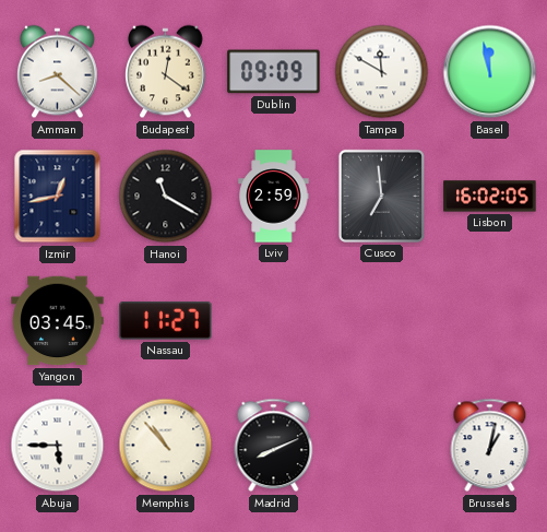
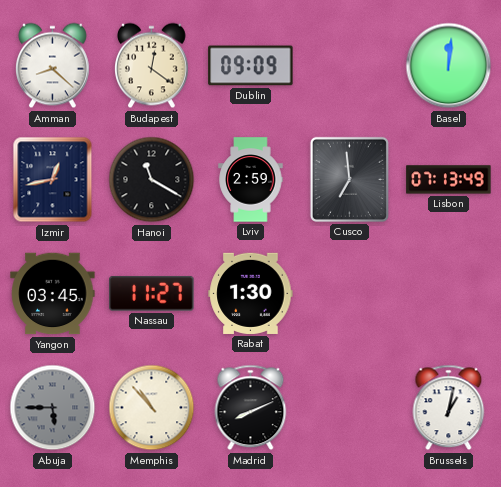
Tampa: 11:50 -> none (382, 72)
Basel: 11:58 -> 12:01 (449, 66)
Lisbon: 16:02 -> 07:13 (449, 180)
Rabat: none -> 1:30 (251, 293)
Abuja dial: white -> grey (53, 408)
